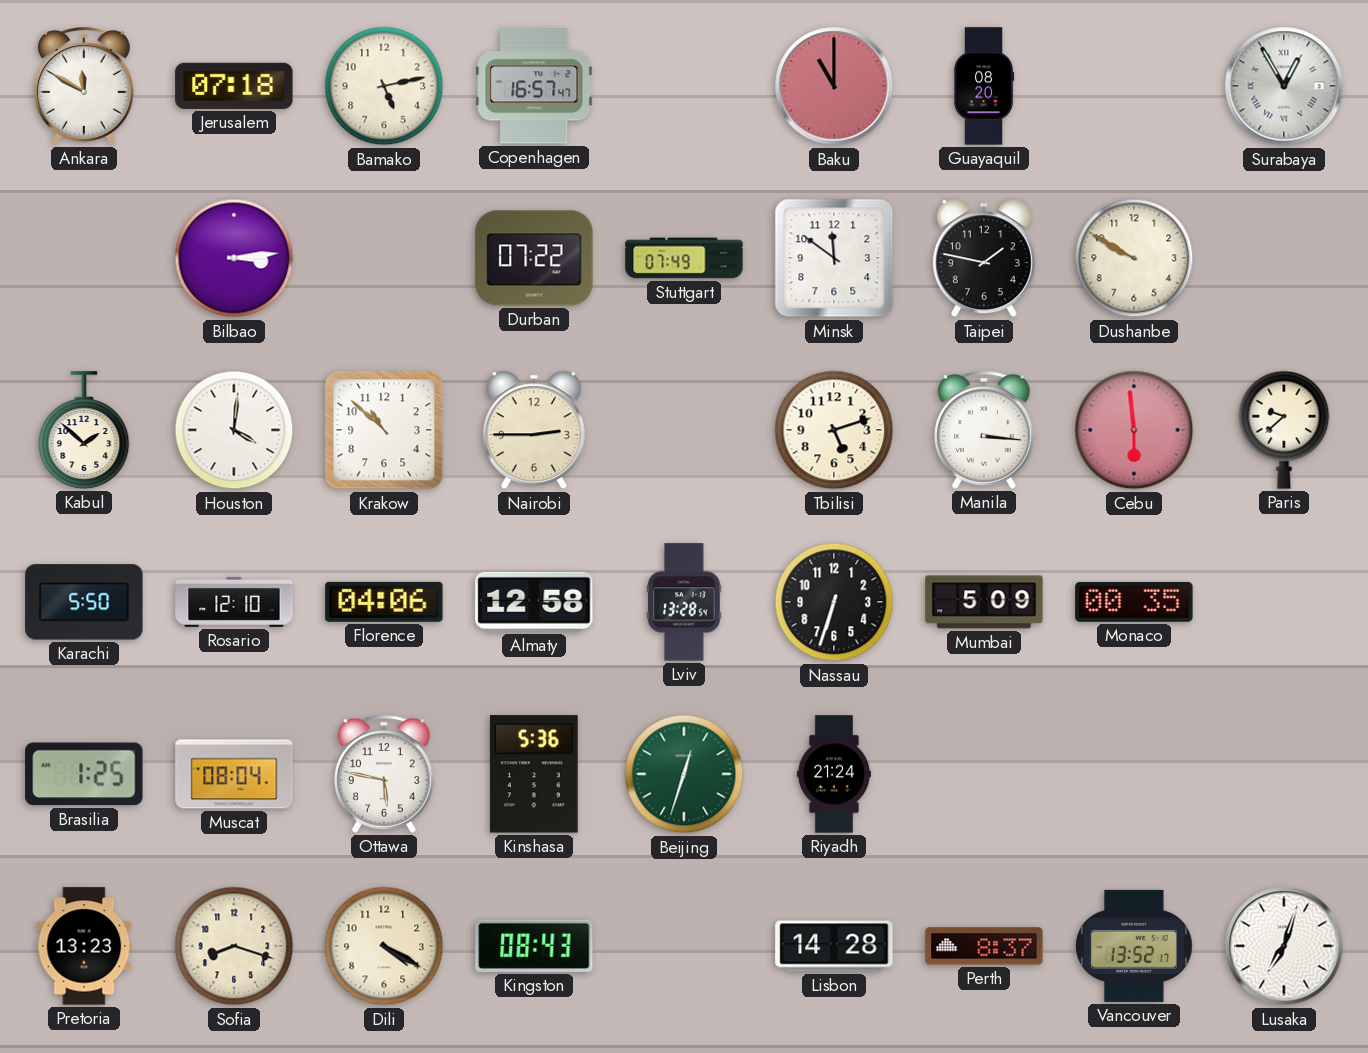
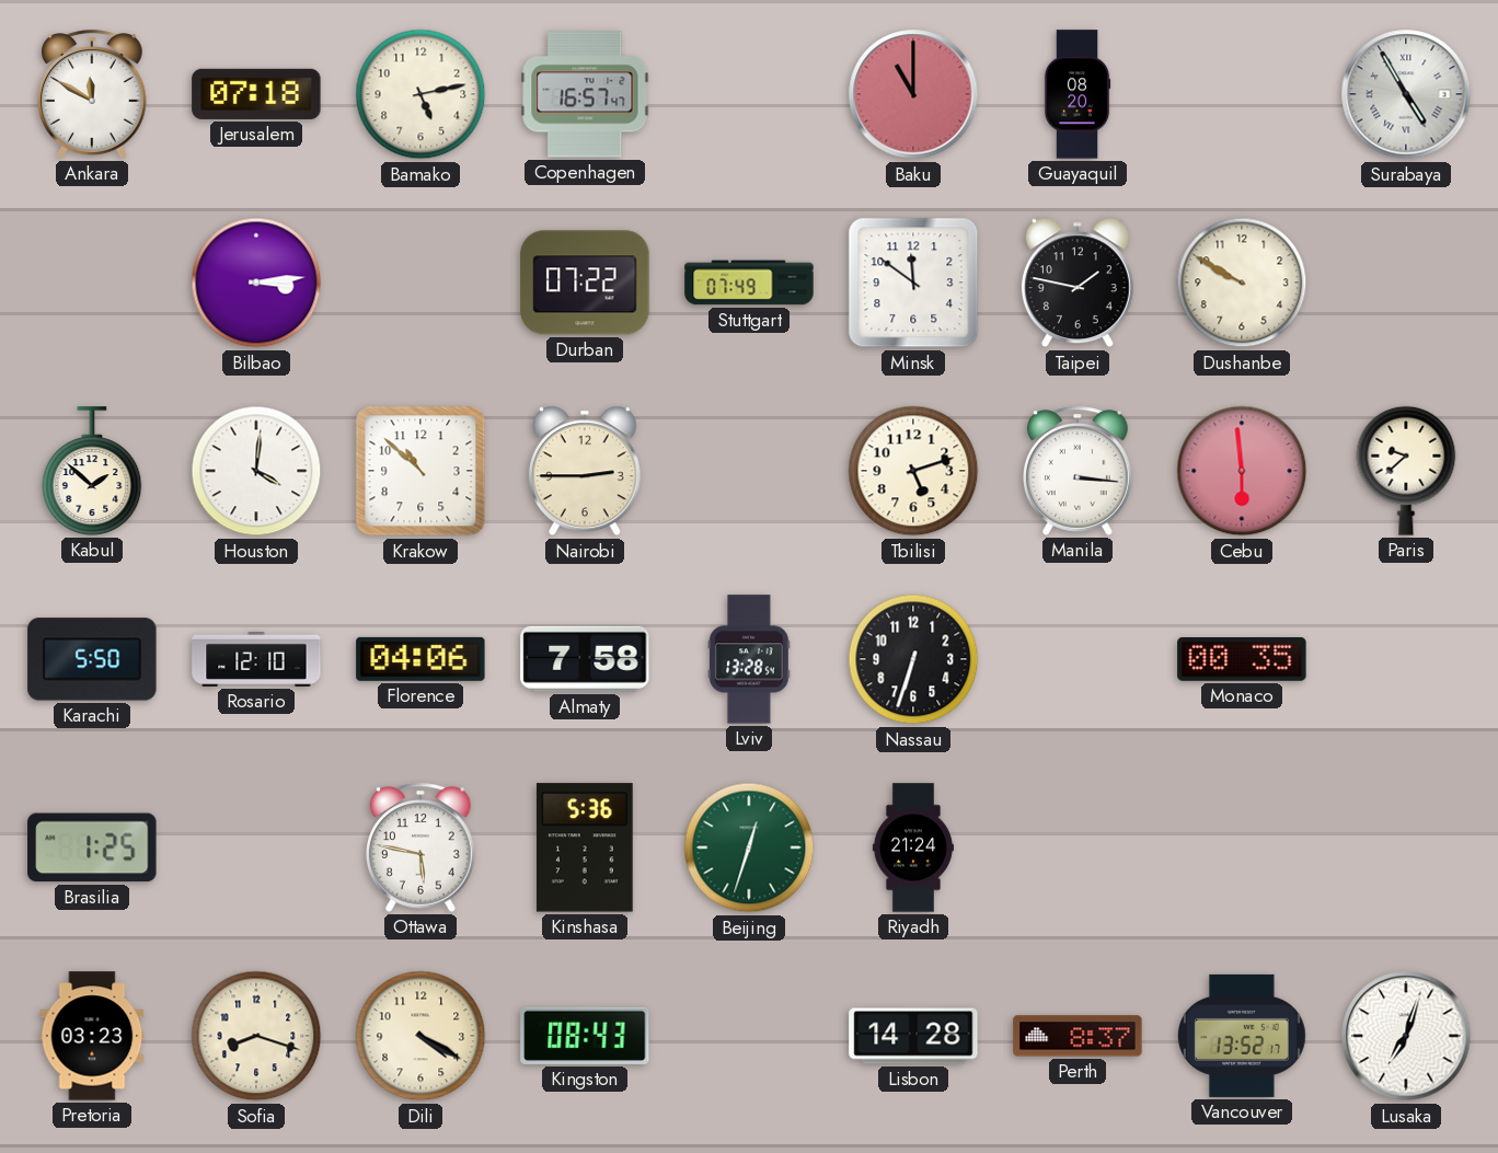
Surabaya: 12:55 -> 4:55 (1406, 94)
Almaty: 12:58 -> 7:58 (585, 659)
Mumbai: 5:09 -> none (984, 602)
Muscat: 08:04 -> none (234, 774)
Pretoria: 13:23 -> 03:23 (92, 1036)
